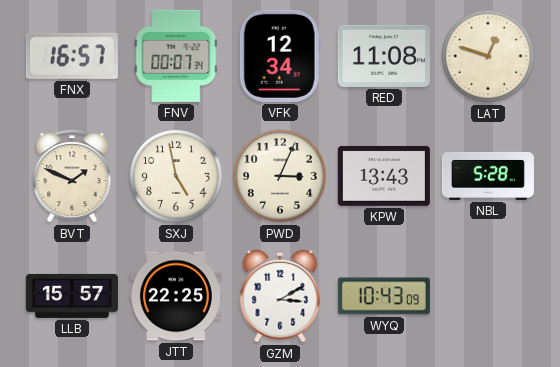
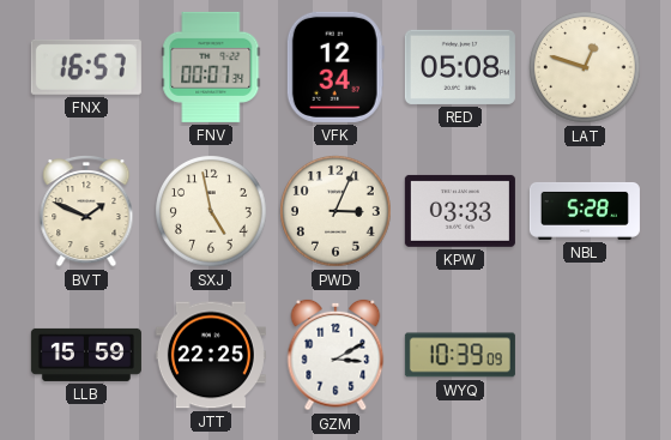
RED: 11:08 -> 05:08 (460, 67)
KPW: 13:43 -> 03:33 (460, 211)
LLB: 15:57 -> 15:59 (86, 355)
WYQ: 10:43 -> 10:39 (460, 355)
